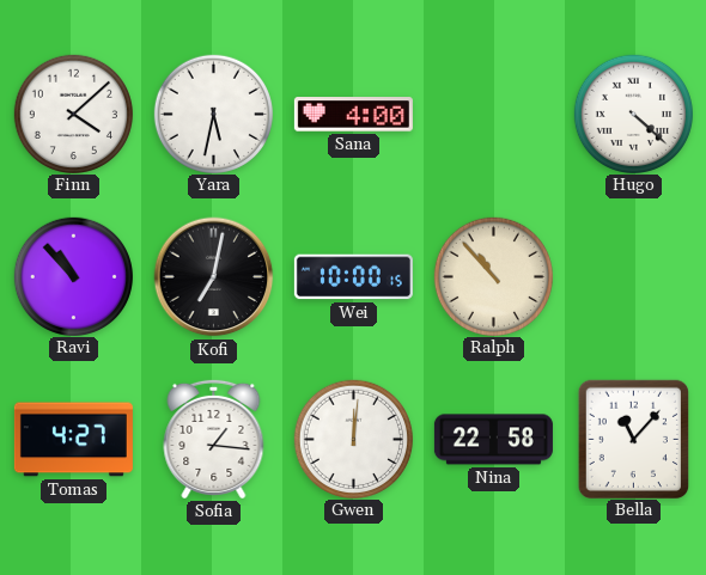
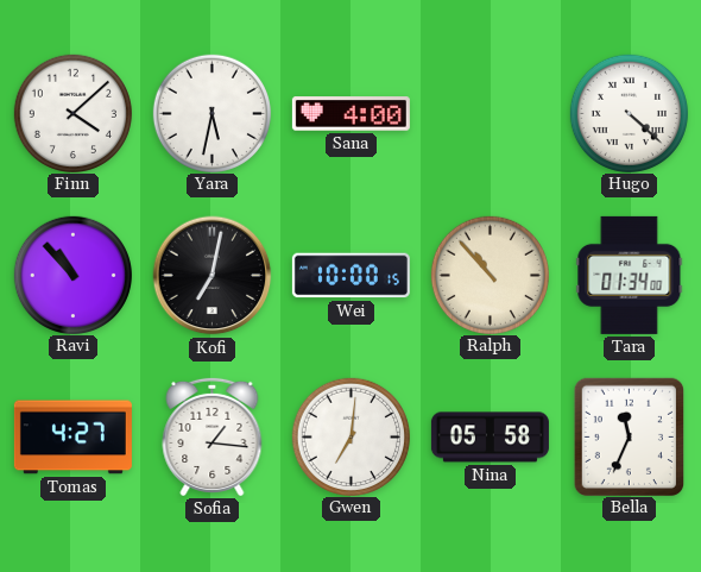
Tara: none -> 01:34 (630, 275)
Gwen: 12:01 -> 7:01 (350, 436)
Nina: 22:58 -> 05:58 (490, 438)
Bella: 11:07 -> 11:34 (629, 436)
